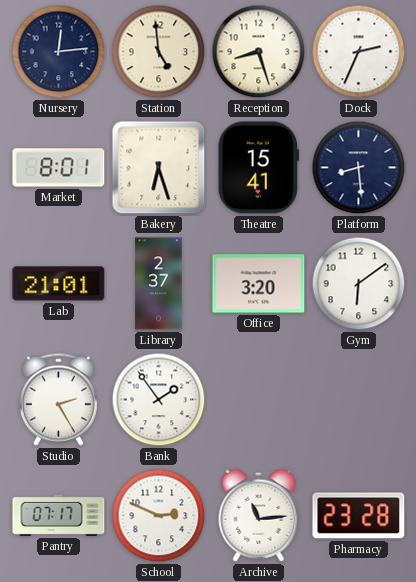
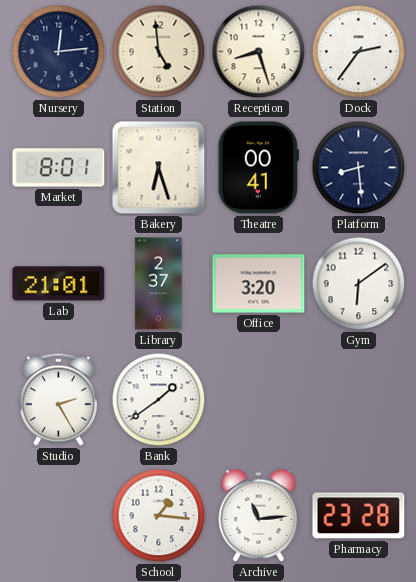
Dock: 2:34 -> 2:36 (359, 52)
Theatre: 15:41 -> 00:41 (258, 168)
Bank: 1:54 -> 1:39 (159, 400)
Pantry: 07:17 -> none (59, 515)
School: 2:49 -> 1:16 (159, 516)
